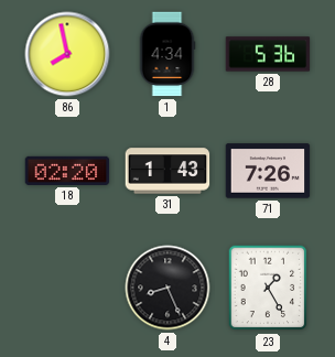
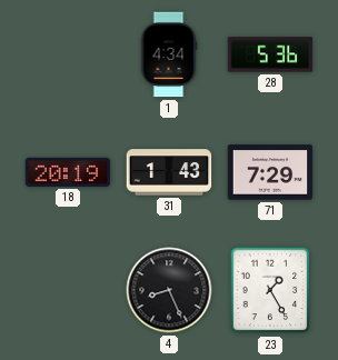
86: 7:58 -> none (67, 54)
18: 02:20 -> 20:19 (68, 172)
71: 7:26 -> 7:29 (270, 172)
